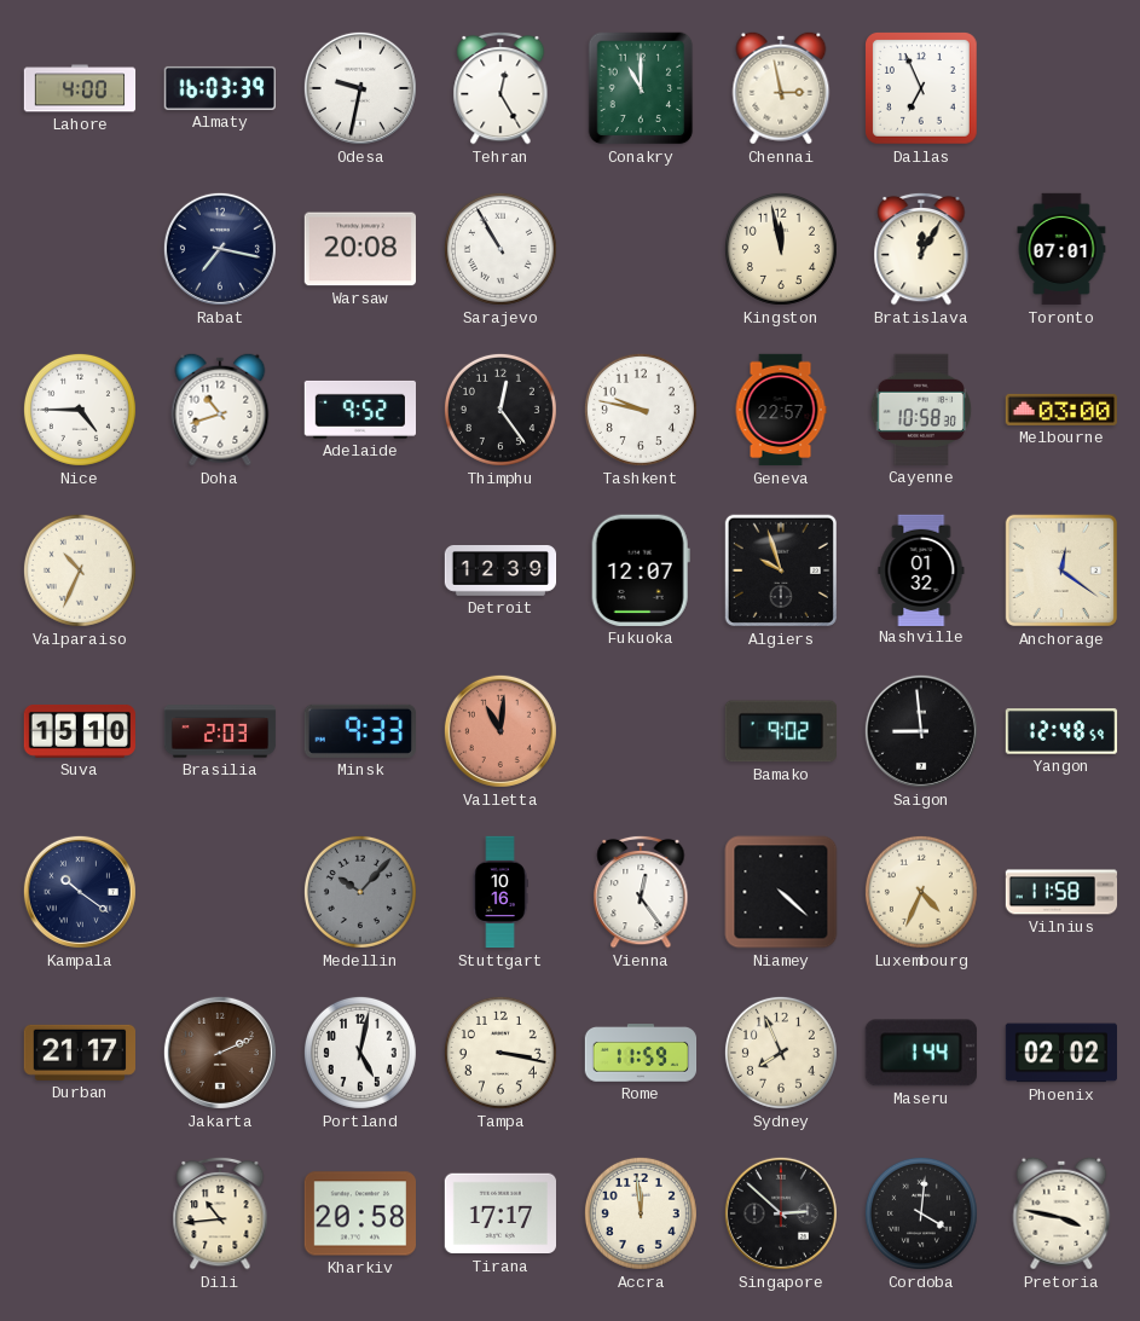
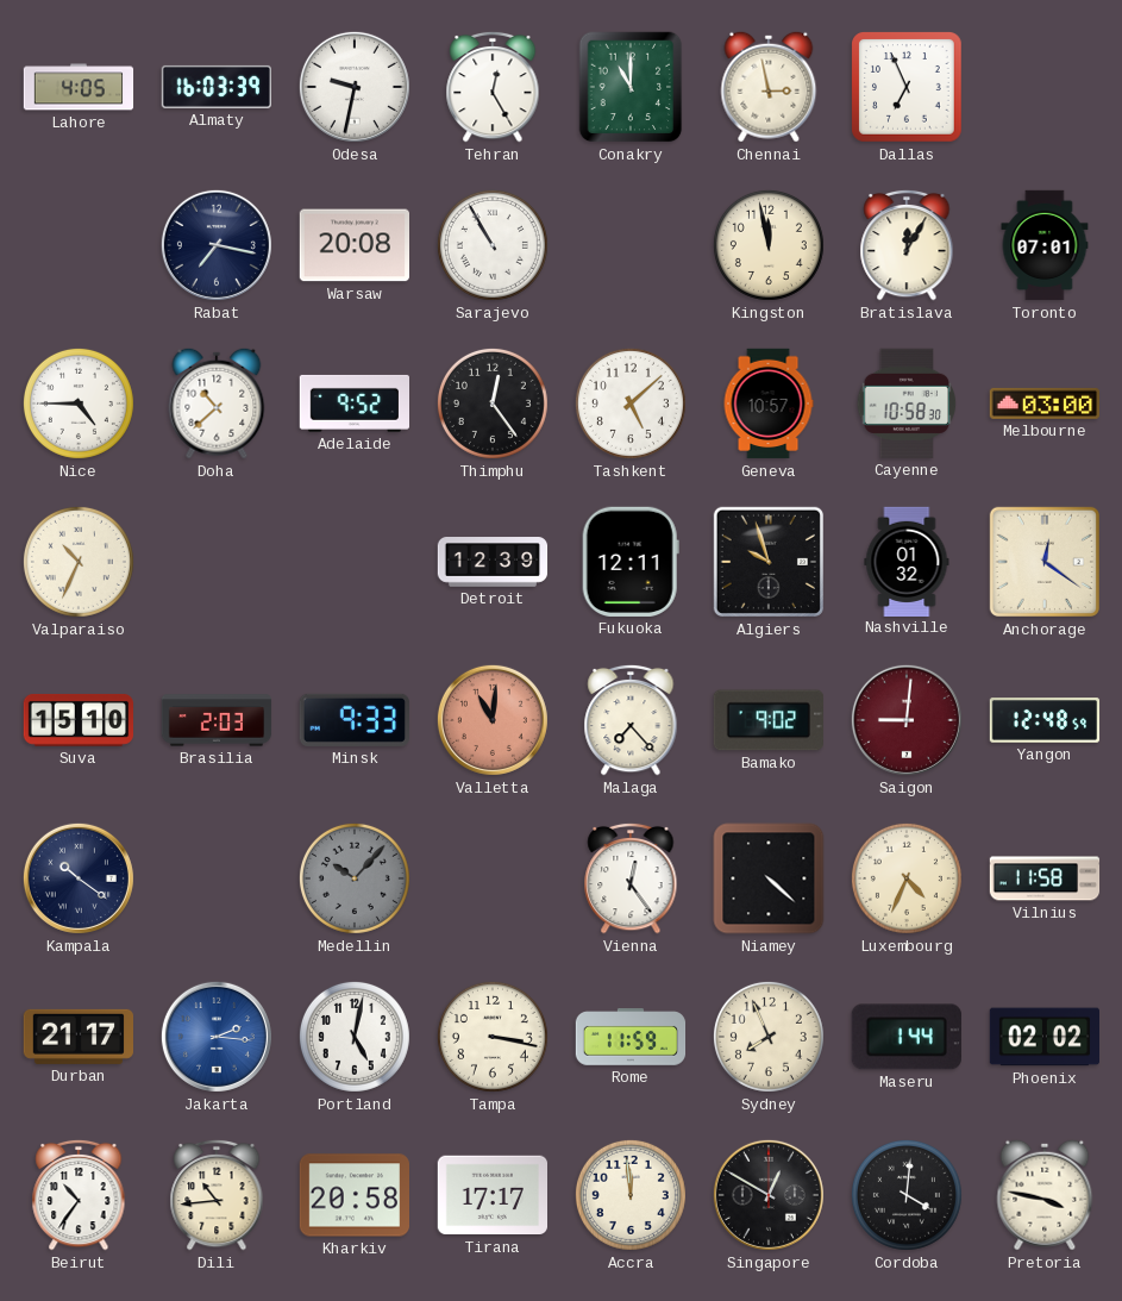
Lahore: 4:00 -> 4:05 (79, 87)
Doha: 10:42 -> 10:38 (217, 404)
Tashkent: 9:47 -> 5:08 (631, 404)
Geneva: 22:57 -> 10:57 (769, 404)
Fukuoka: 12:07 -> 12:11 (631, 562)
Malaga: none -> 7:23 (631, 720)
Saigon: 8:59 -> 9:01 (907, 720)
Saigon dial: black -> burgundy (907, 720)
Stuttgart: 10:16 -> none (500, 892)
Jakarta: 2:11 -> 2:16 (217, 1037)
Jakarta dial: brown -> blue (217, 1037)
Beirut: none -> 10:36 (79, 1195)
Singapore: 2:52 -> 12:50 (769, 1195)
